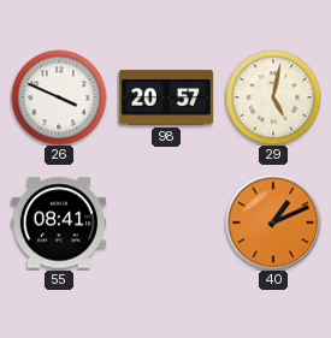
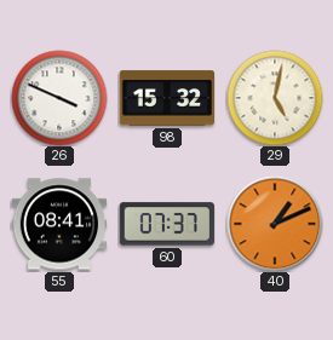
98: 20:57 -> 15:32 (166, 98)
60: none -> 07:37 (166, 224)
